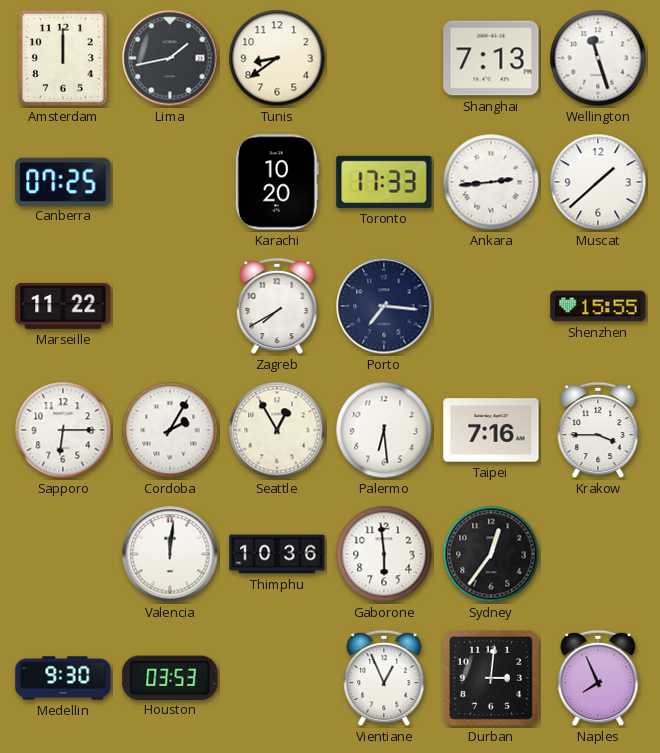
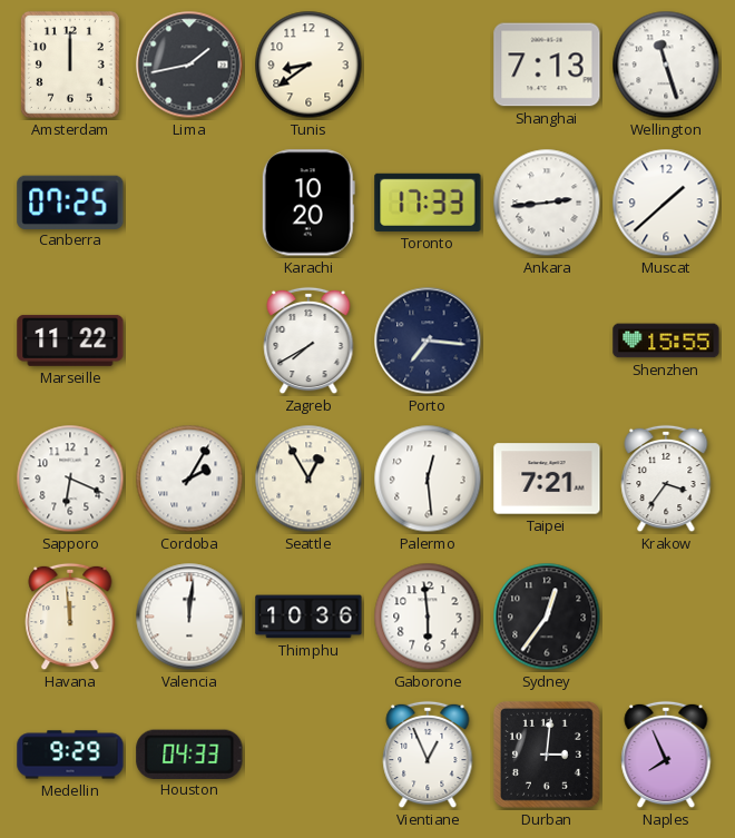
Sapporo: 6:15 -> 6:19 (70, 479)
Palermo: 6:29 -> 12:29 (428, 479)
Taipei: 7:16 -> 7:21 (547, 479)
Krakow: 3:45 -> 3:36 (666, 479)
Havana: none -> 11:59 (70, 617)
Medellin: 9:30 -> 9:29 (70, 755)
Houston: 03:53 -> 04:33 (189, 753)
